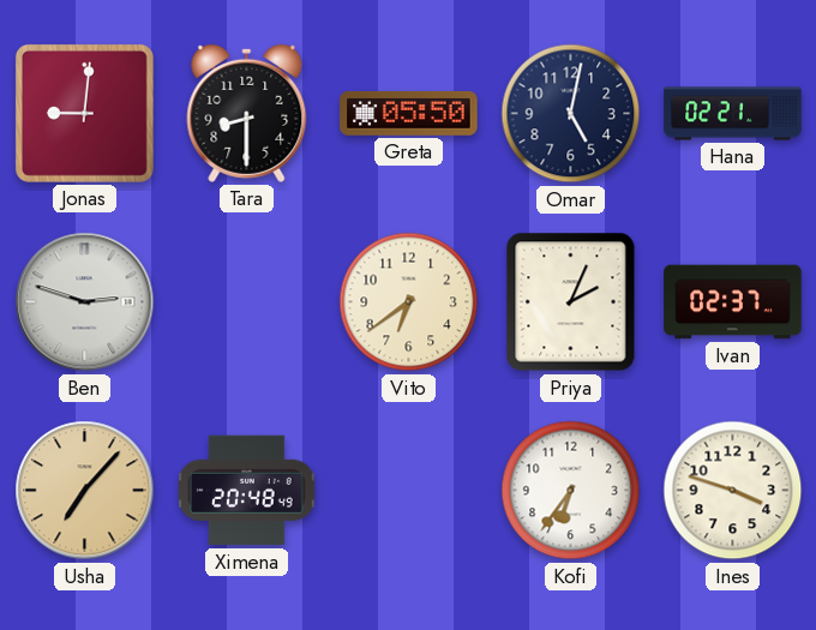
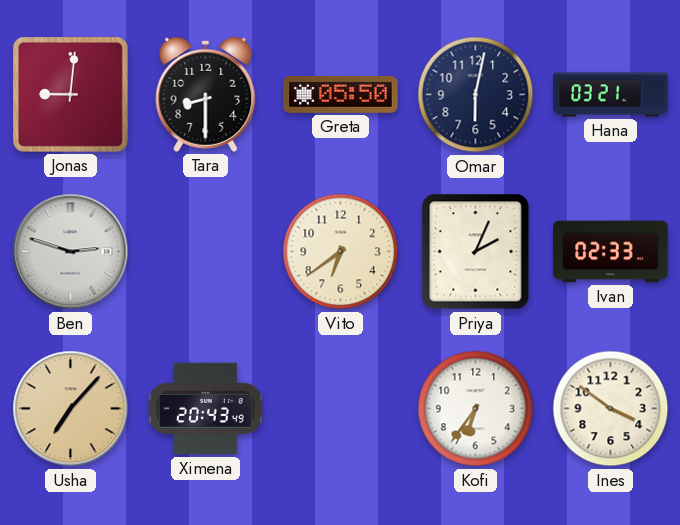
Omar: 5:02 -> 6:02 (476, 95)
Hana: 02:21 -> 03:21 (611, 95)
Ivan: 02:37 -> 02:33 (611, 252)
Ximena: 20:48 -> 20:43 (206, 409)
Ines: 3:48 -> 3:51 (611, 409)
